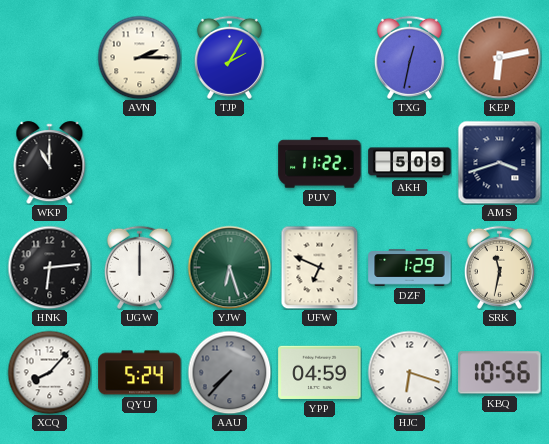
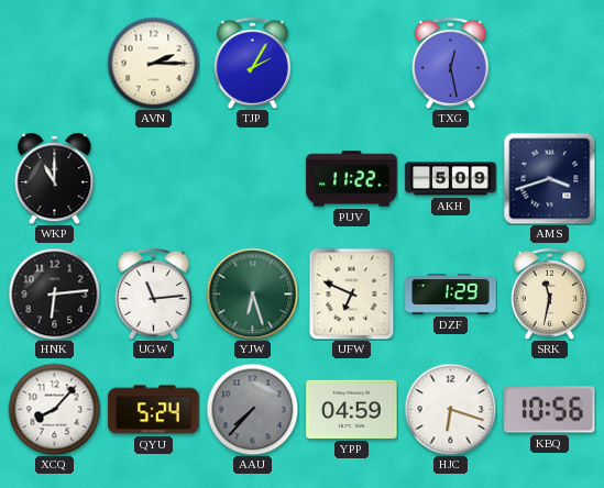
TXG: 12:32 -> 12:28 (450, 63)
KEP: 6:13 -> none (499, 57)
UGW: 12:00 -> 11:14 (153, 293)
